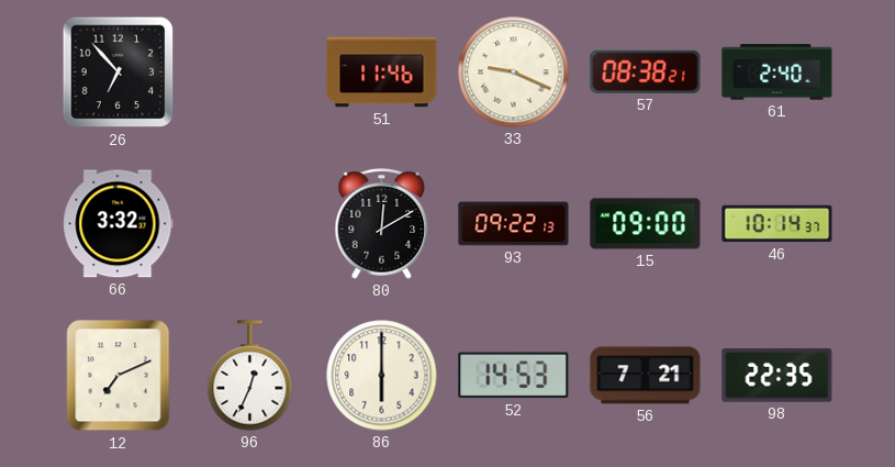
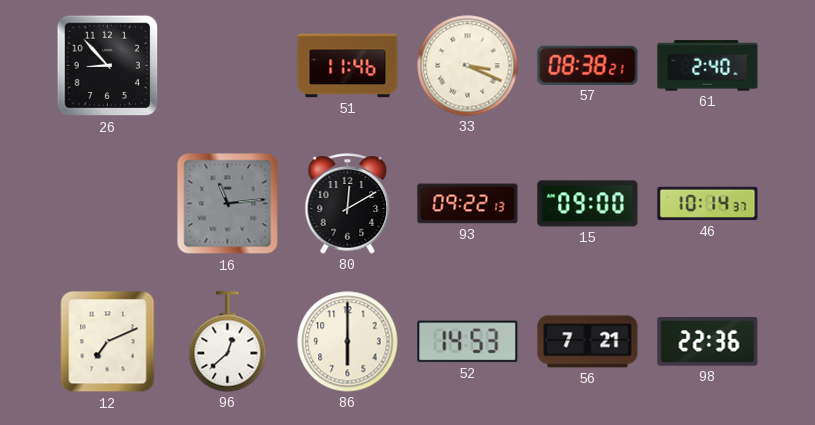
26: 6:53 -> 8:53 (108, 66)
33: 9:19 -> 3:19 (468, 66)
66: 3:32 -> none (119, 224)
16: none -> 11:14 (228, 204)
96: 12:34 -> 12:38 (228, 342)
98: 22:35 -> 22:36 (708, 342)
